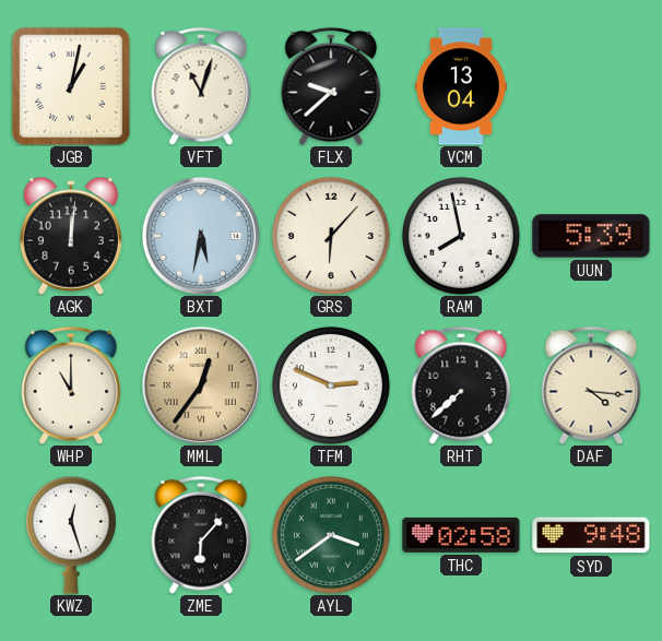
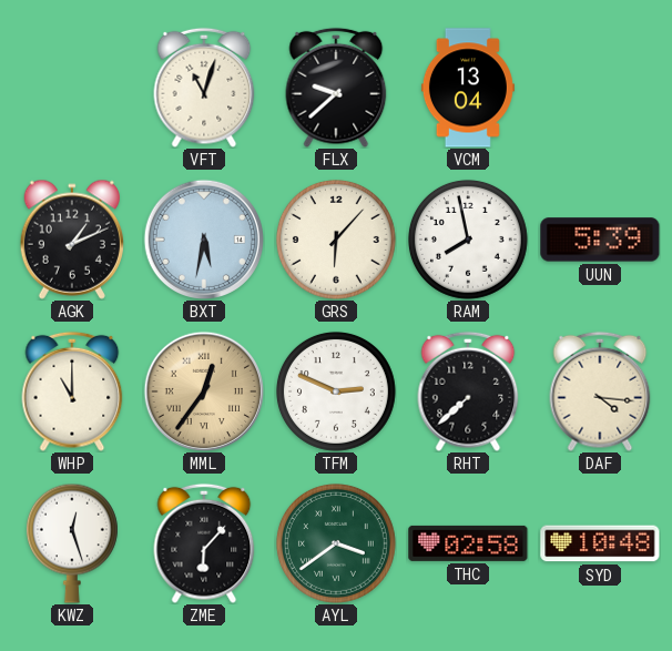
JGB: 1:02 -> none (71, 86)
AGK: 12:01 -> 1:11 (72, 240)
SYD: 9:48 -> 10:48 (600, 543)
